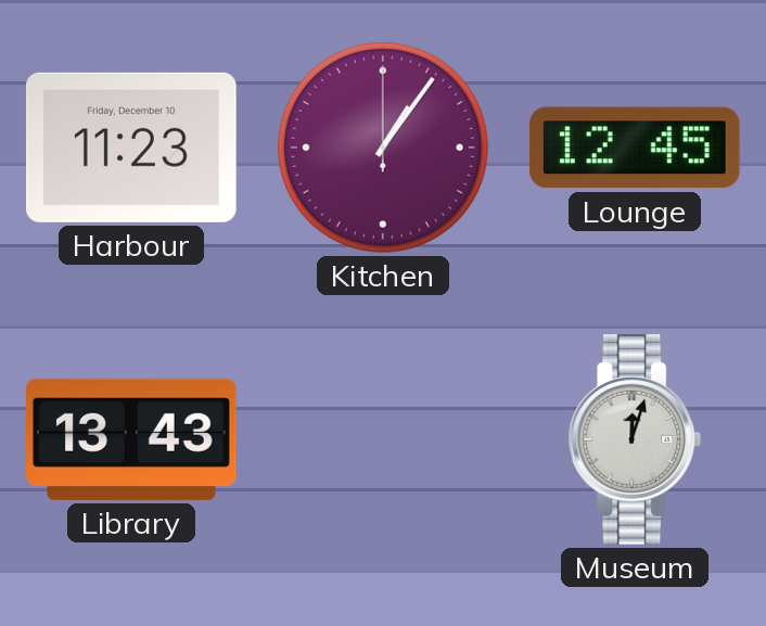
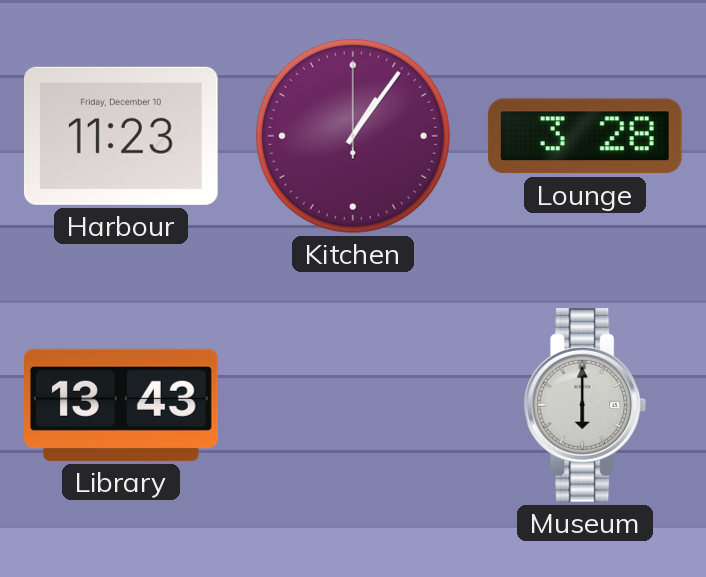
Lounge: 12:45 -> 3:28 (585, 136)
Museum: 12:03 -> 6:00 (585, 405)
